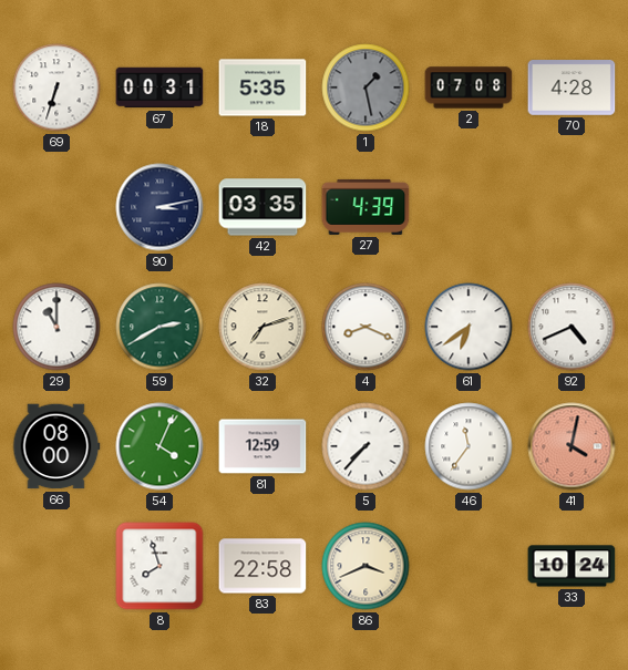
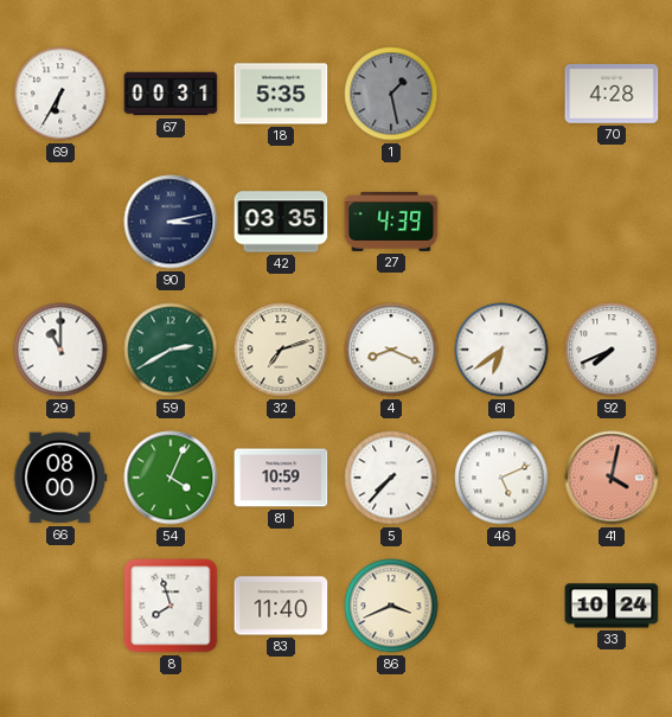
69: 6:33 -> 6:35 (60, 94)
2: 07:08 -> none (469, 87)
92: 4:41 -> 7:41 (612, 350)
81: 12:59 -> 10:59 (281, 478)
46: 11:36 -> 5:11 (501, 478)
83: 22:58 -> 11:40 (281, 606)
